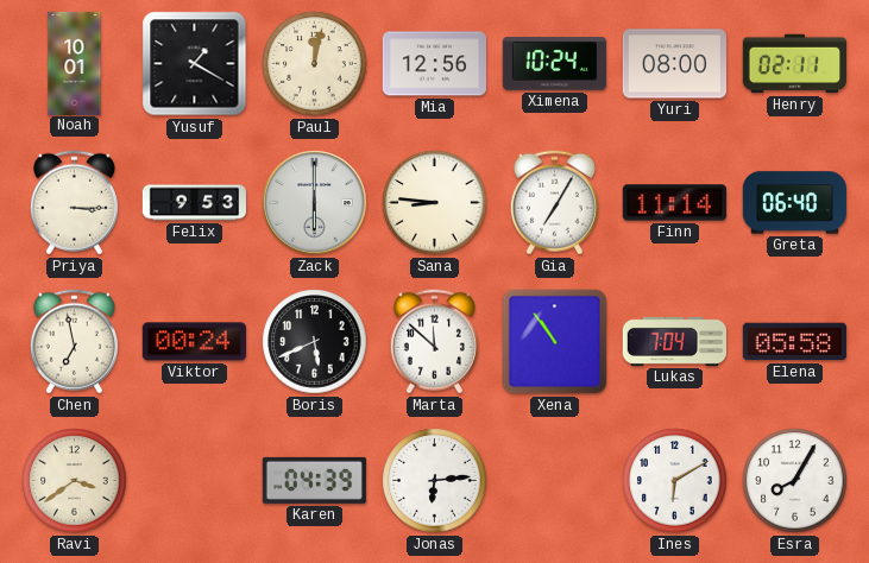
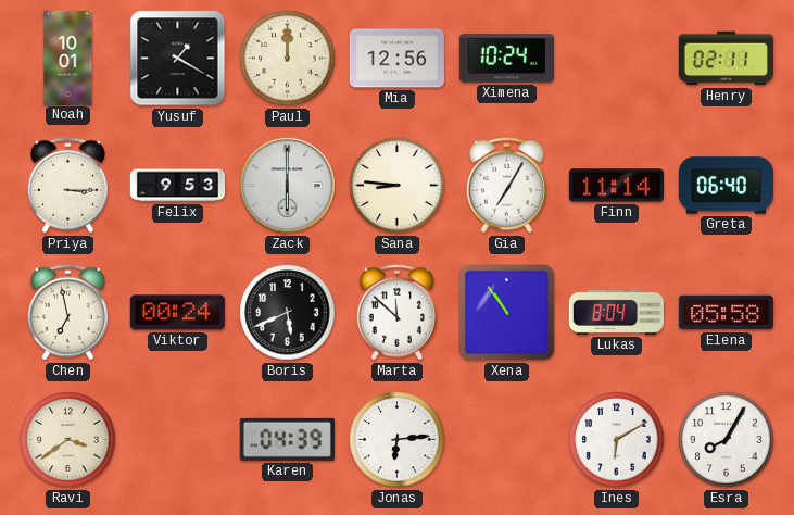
Paul: 12:02 -> 12:00 (288, 59)
Yuri: 08:00 -> none (674, 64)
Lukas: 7:04 -> 8:04 (616, 312)
